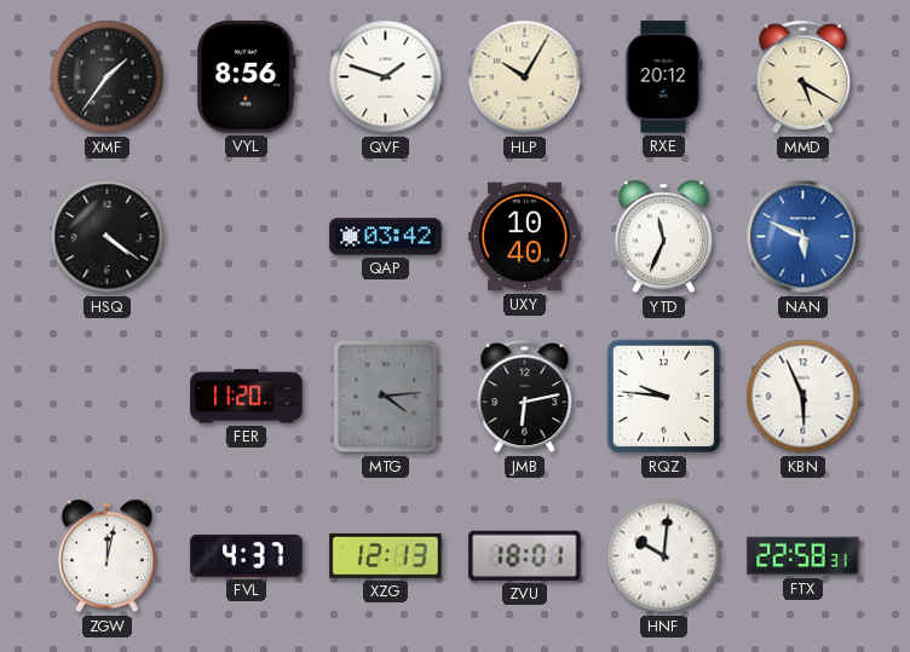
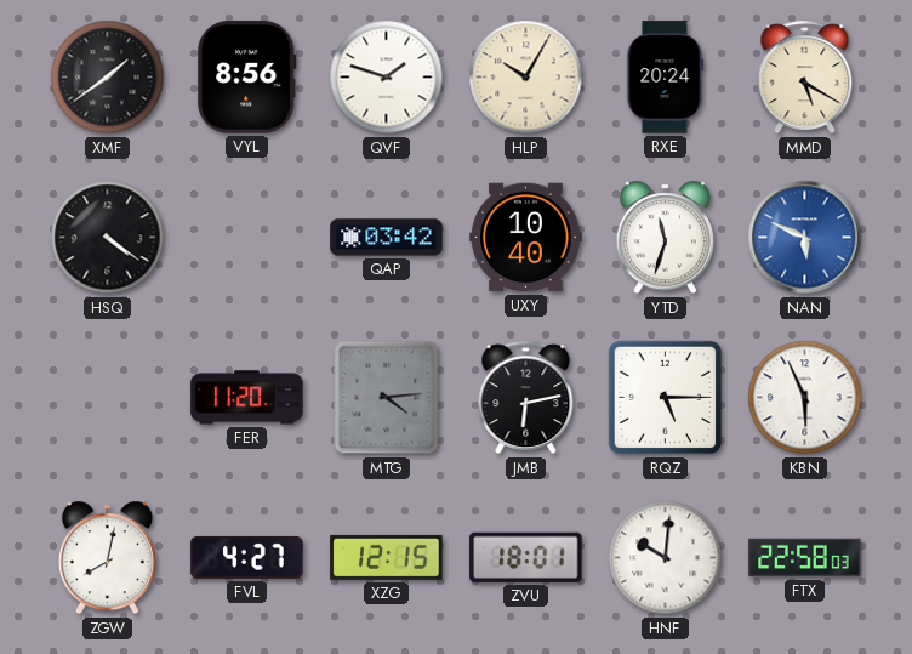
XMF: 1:36 -> 1:39 (108, 78)
RXE: 20:12 -> 20:24 (666, 78)
YTD: 11:34 -> 11:33 (665, 238)
RQZ: 9:46 -> 5:15 (666, 398)
ZGW: 12:02 -> 8:02 (107, 558)
FVL: 4:37 -> 4:27 (247, 557)
XZG: 12:13 -> 12:15 (387, 557)
FTX: 22:58:31 -> 22:58:03 (805, 558)
